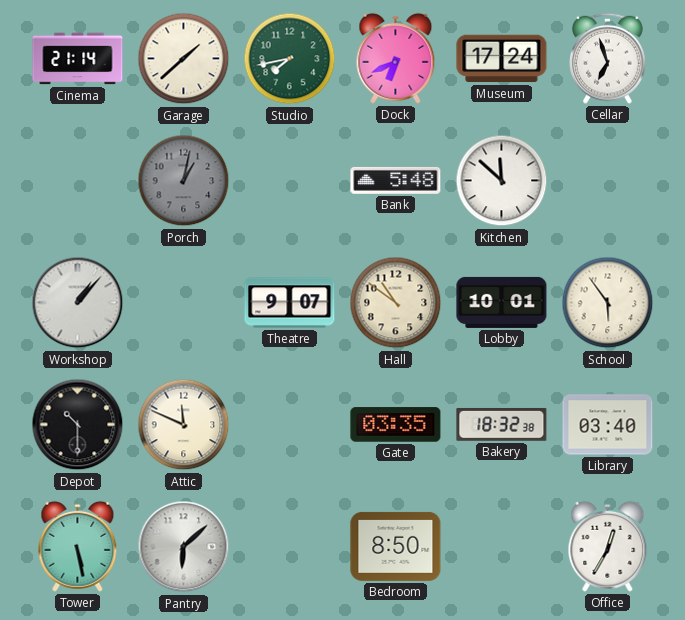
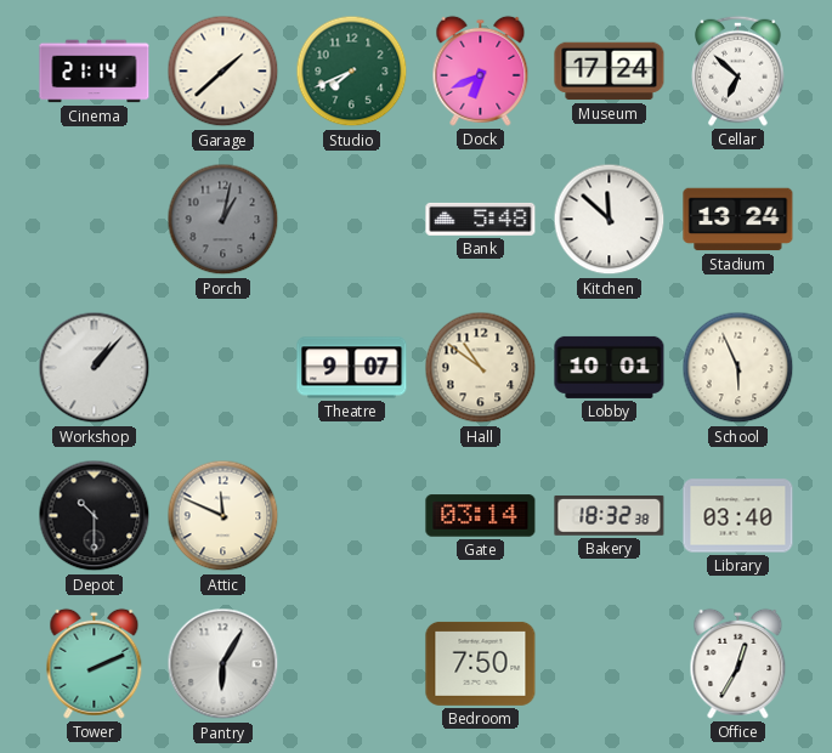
Studio: 7:43 -> 7:41 (352, 72)
Cellar: 6:57 -> 6:52 (738, 70)
Stadium: none -> 13:24 (738, 220)
School: 5:54 -> 5:56 (738, 368)
Gate: 03:35 -> 03:14 (481, 516)
Tower: 5:28 -> 2:11 (95, 663)
Pantry: 6:08 -> 6:05 (223, 664)
Bedroom: 8:50 -> 7:50 (481, 663)
